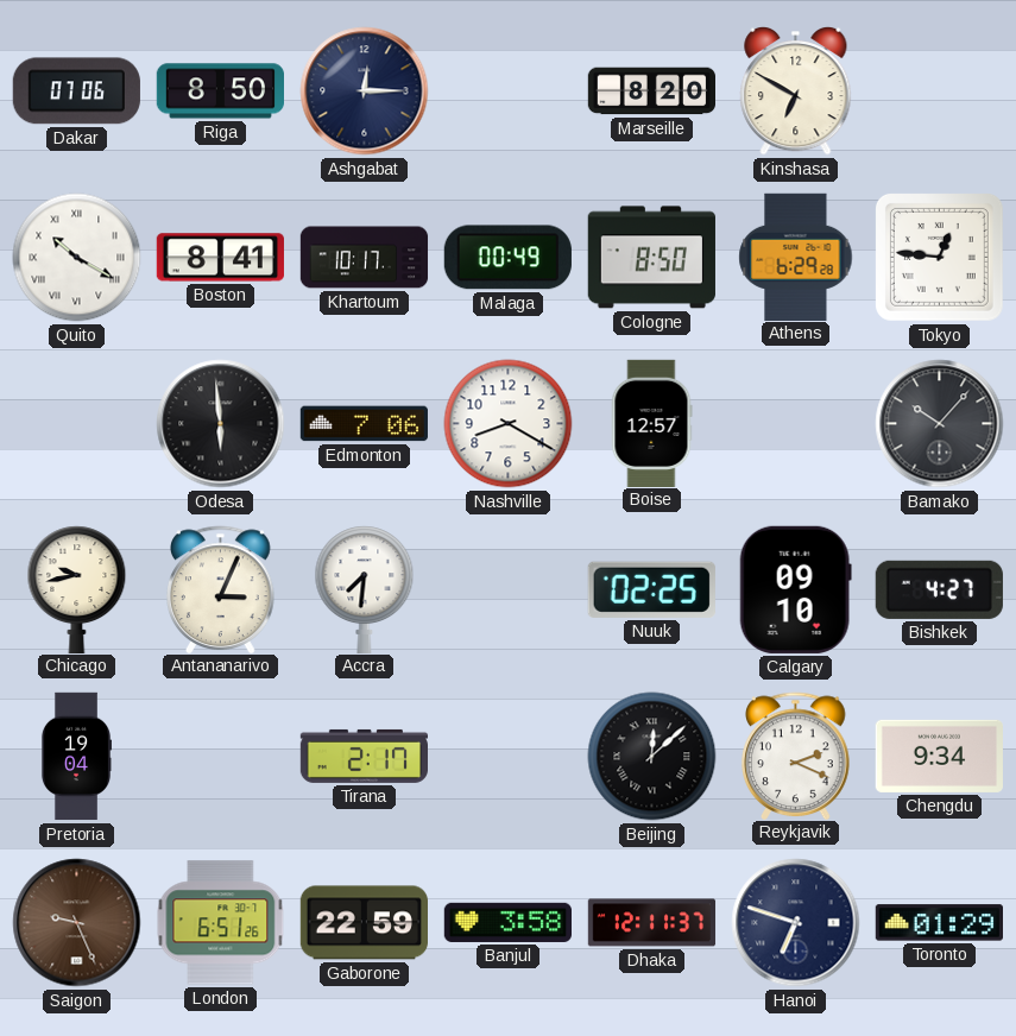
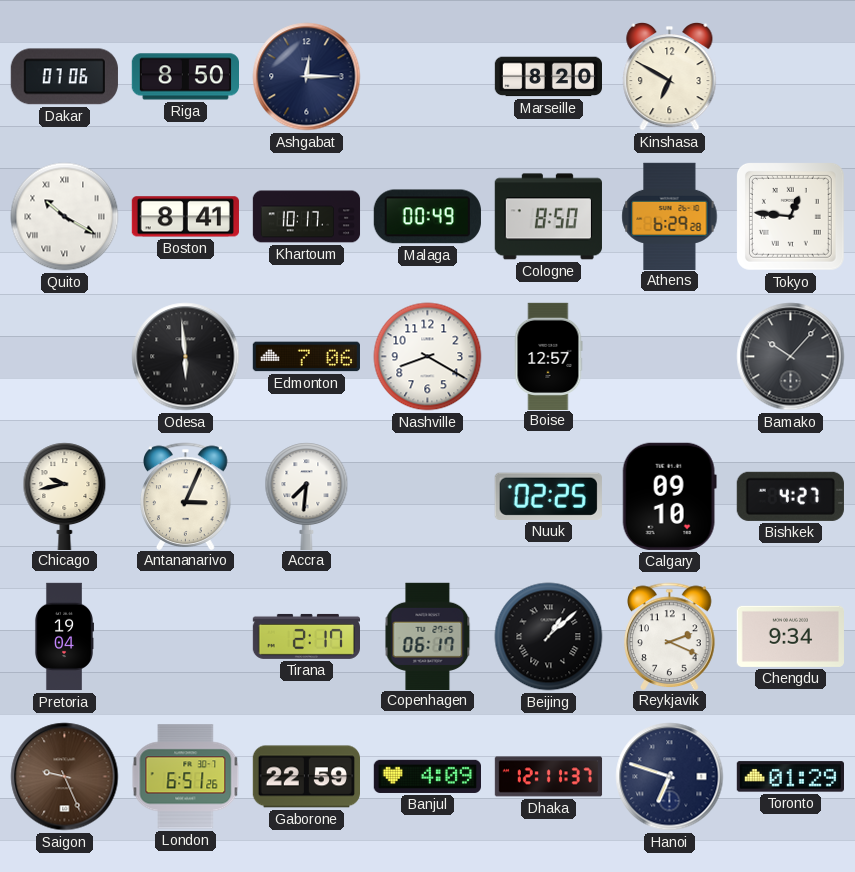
Copenhagen: none -> 06:17 (428, 636)
Beijing: 12:08 -> 1:08 (549, 637)
Banjul: 3:58 -> 4:09 (427, 776)
